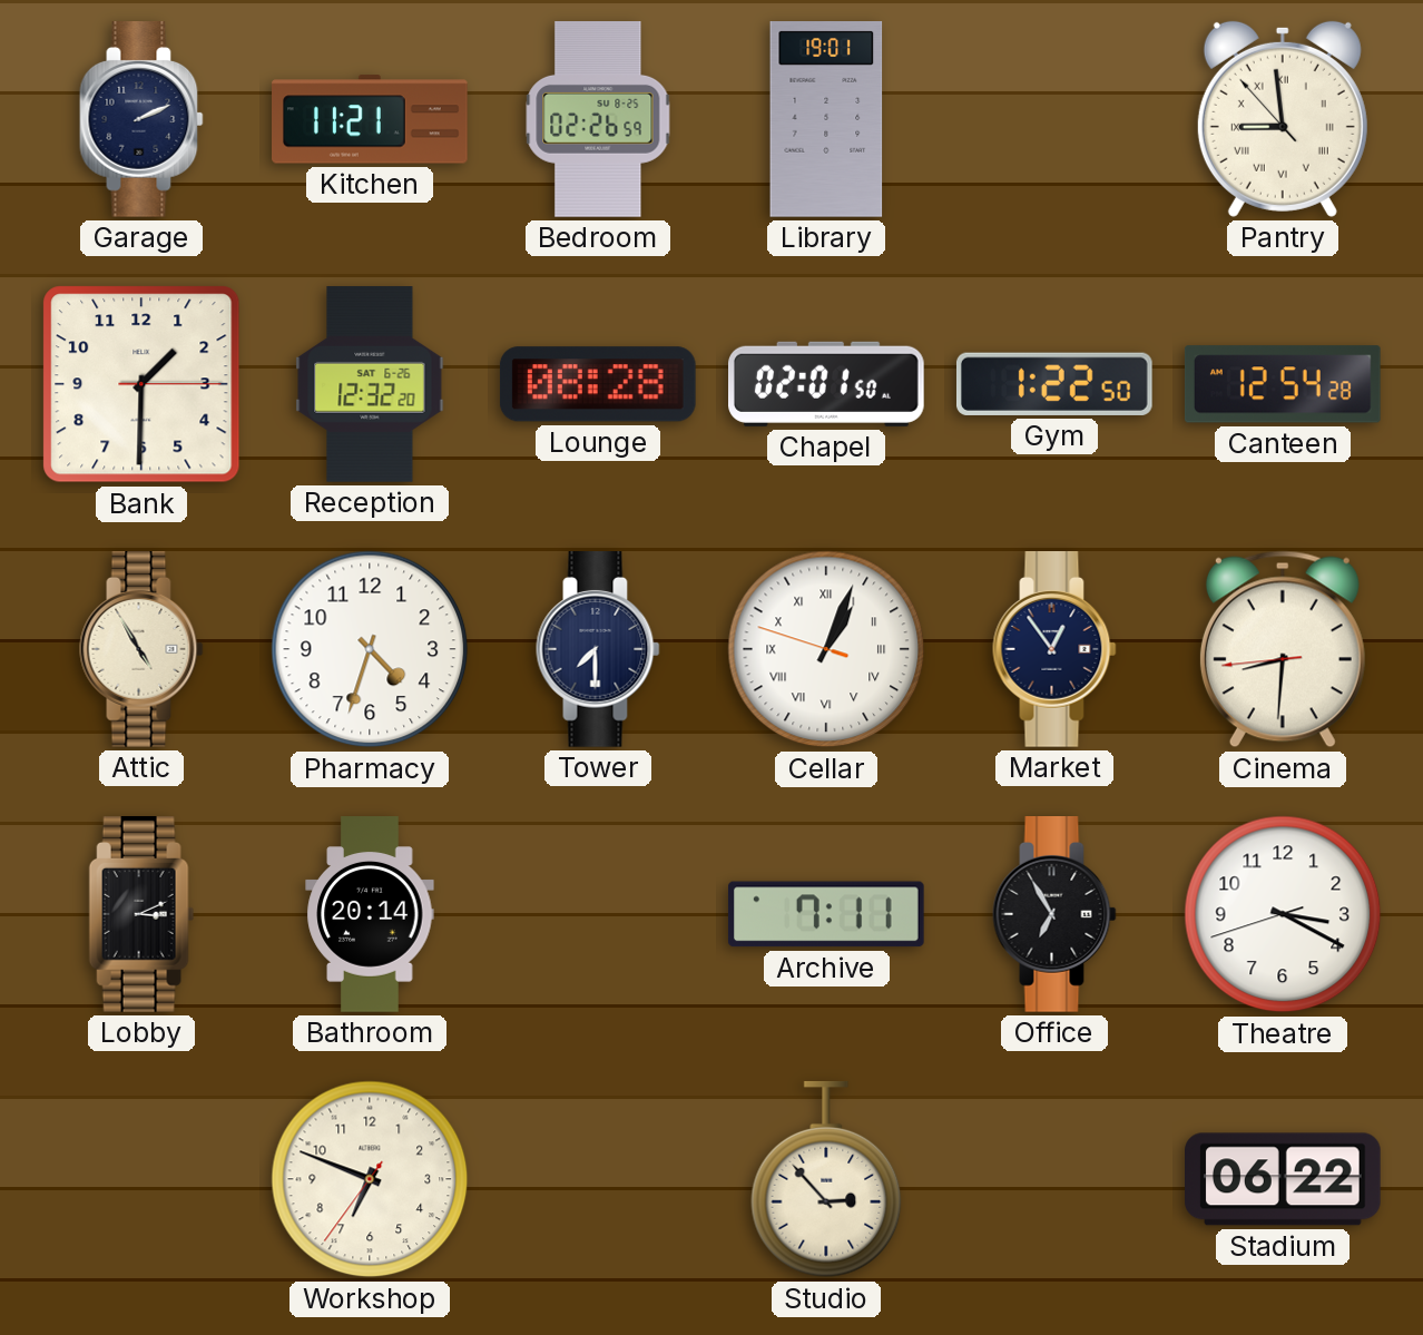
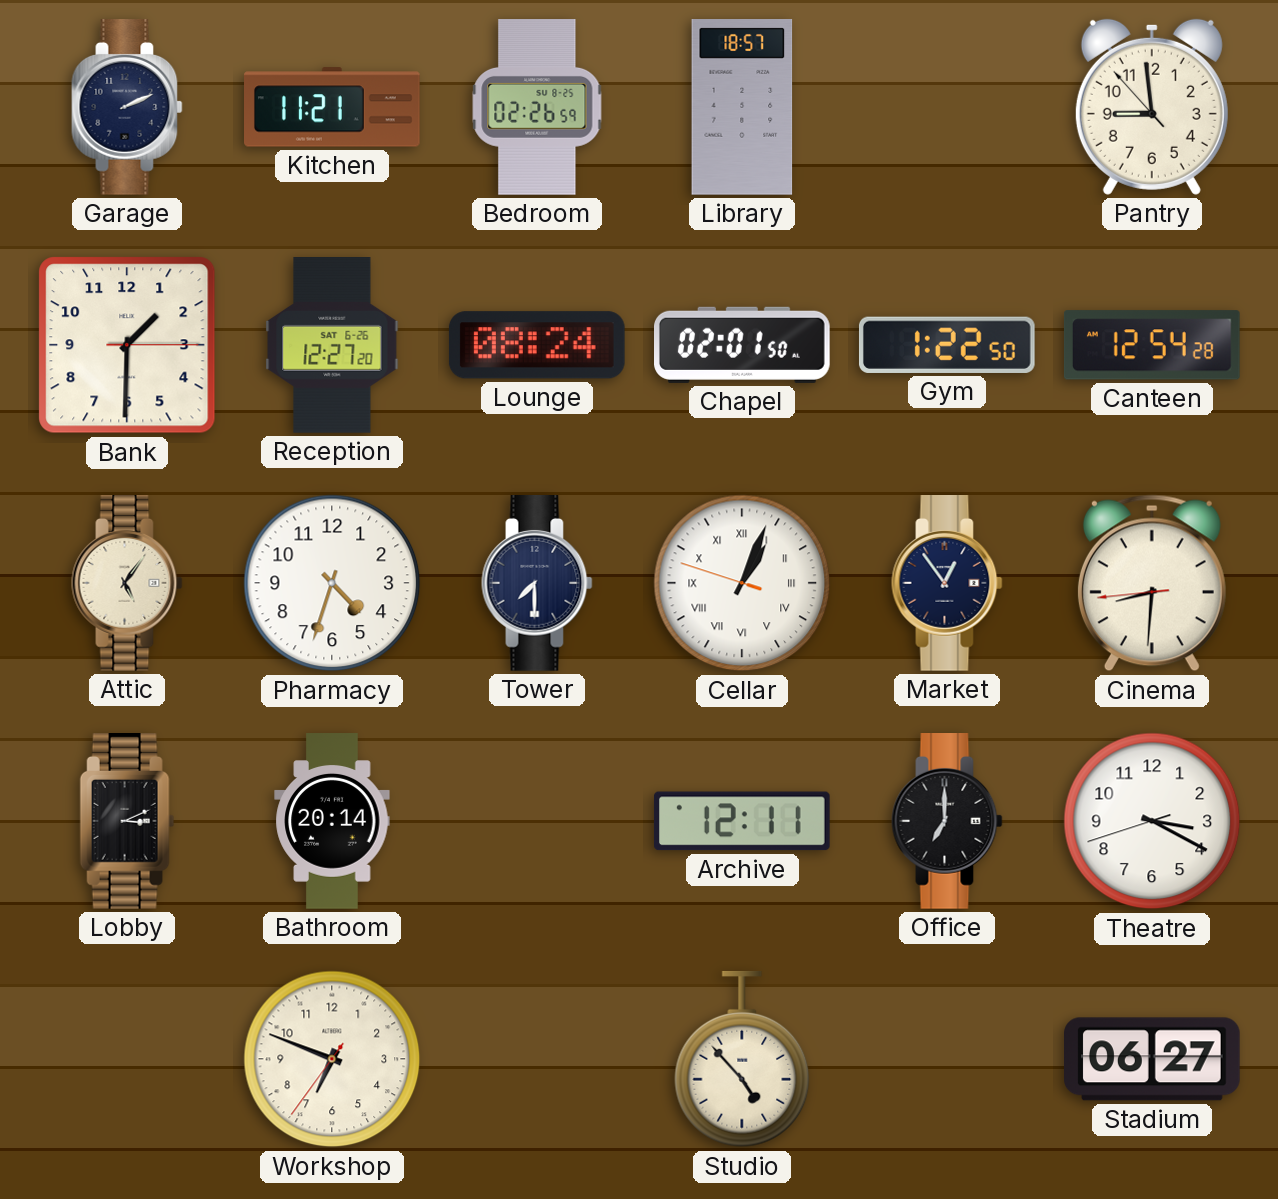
Library: 19:01 -> 18:57 (742, 108)
Pantry numerals: Roman -> Arabic (1152, 107)
Reception: 12:32 -> 12:27 (332, 346)
Lounge: 08:28 -> 08:24 (537, 345)
Attic: 4:55 -> 5:06 (127, 584)
Archive: 7:11 -> 12:11 (742, 821)
Office: 6:55 -> 7:00 (947, 822)
Studio: 2:53 -> 4:53 (742, 1060)
Stadium: 06:22 -> 06:27 (1153, 1059)
